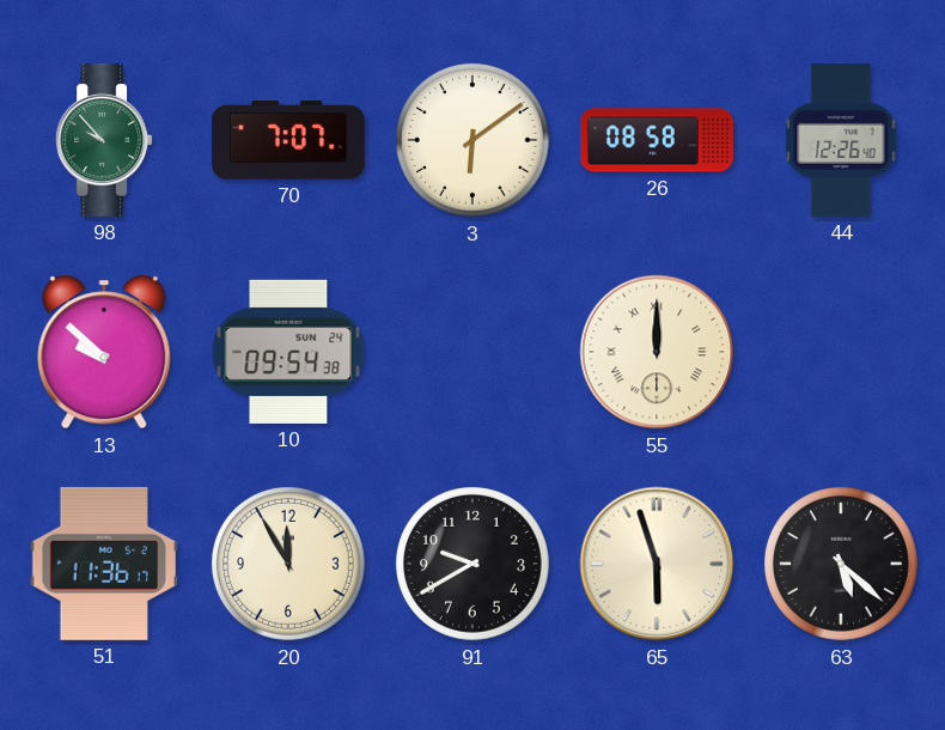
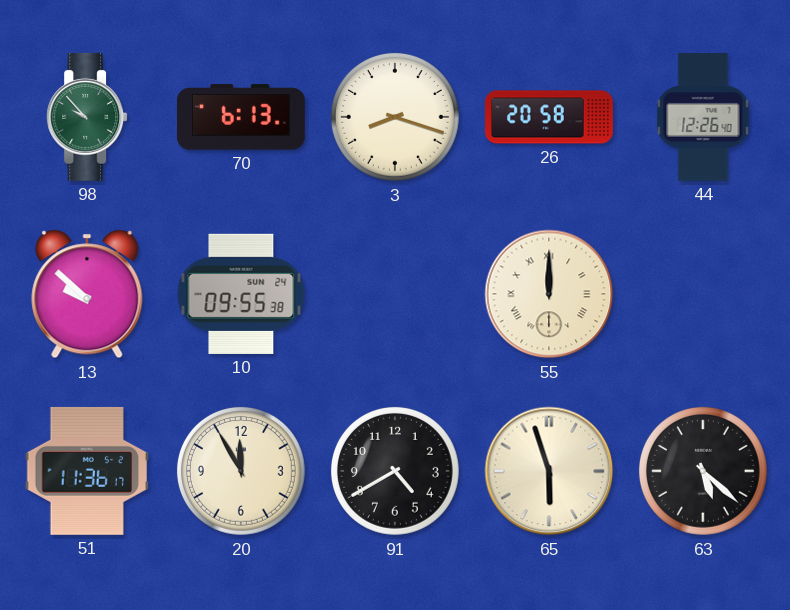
70: 7:07 -> 6:13 (241, 117)
3: 6:09 -> 8:18 (395, 117)
26: 08:58 -> 20:58 (550, 117)
10: 09:54 -> 09:55 (241, 294)
91: 9:40 -> 4:40 (395, 471)
